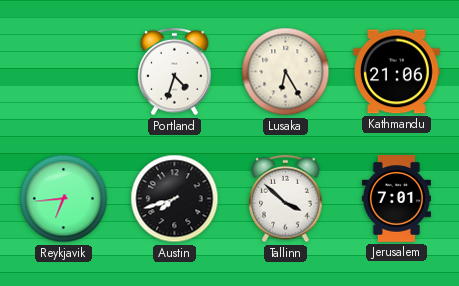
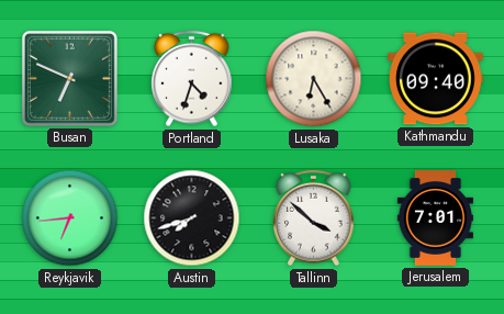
Busan: none -> 6:49 (69, 78)
Kathmandu: 21:06 -> 09:40 (436, 79)
